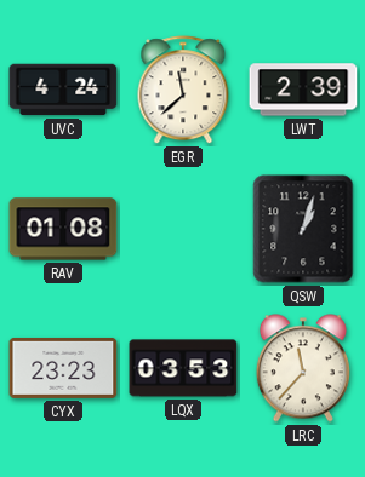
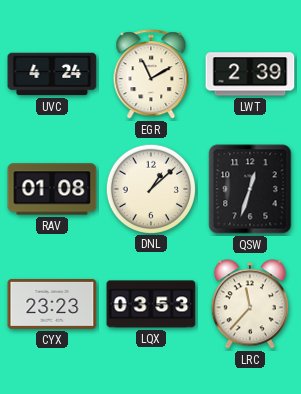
EGR: 11:38 -> 11:10 (151, 75)
DNL: none -> 1:08 (150, 188)
QSW: 1:03 -> 12:33 (250, 189)
